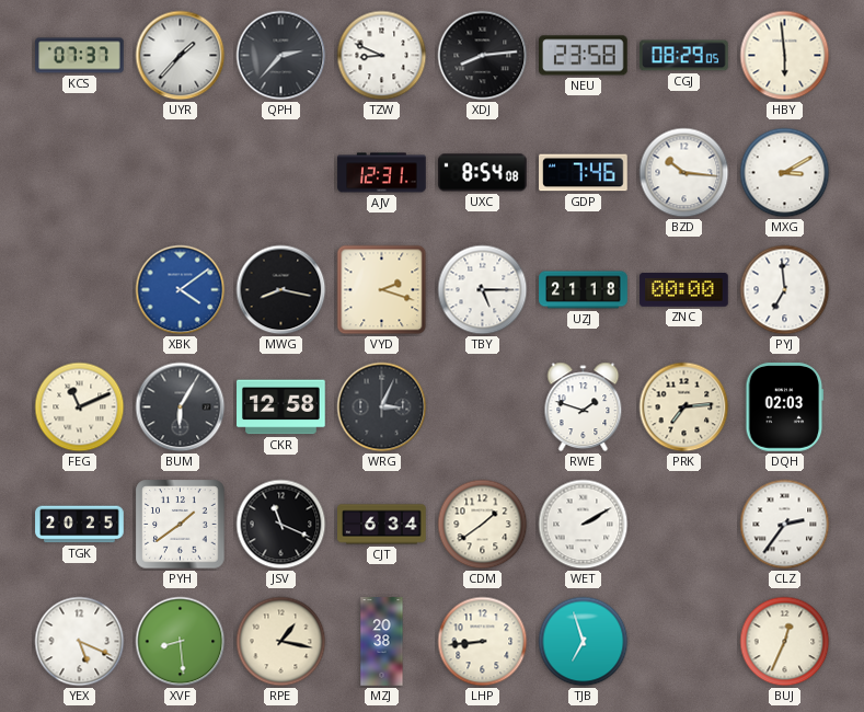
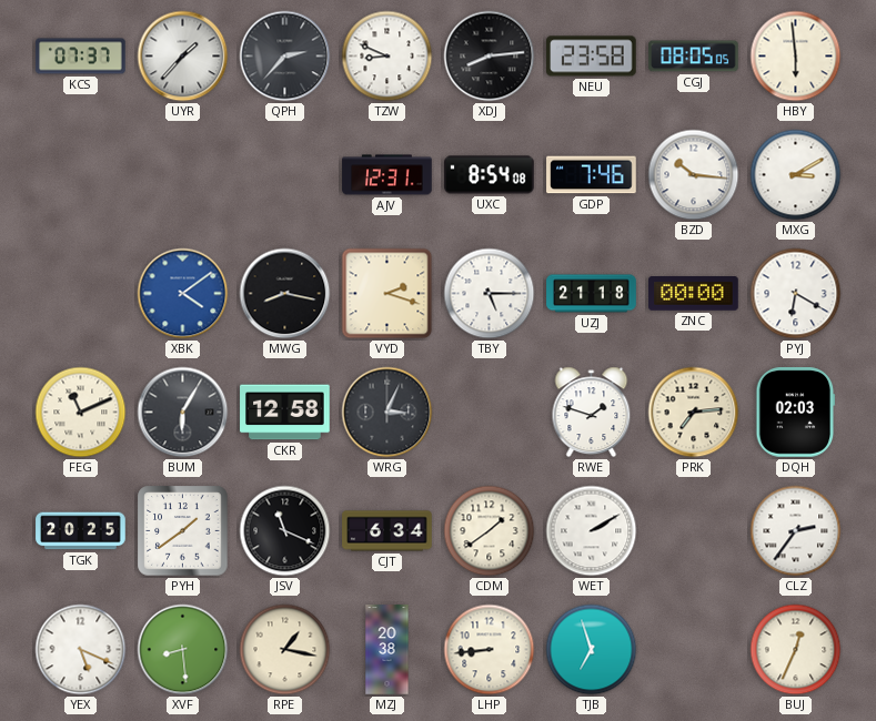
CGJ: 08:29 -> 08:05 (694, 57)
PYJ: 6:59 -> 6:20 (796, 294)
